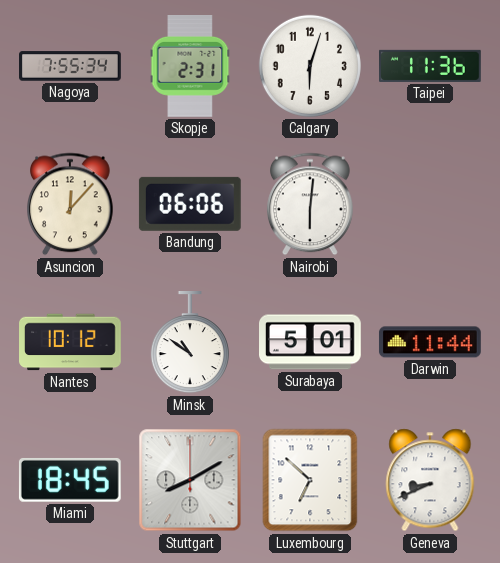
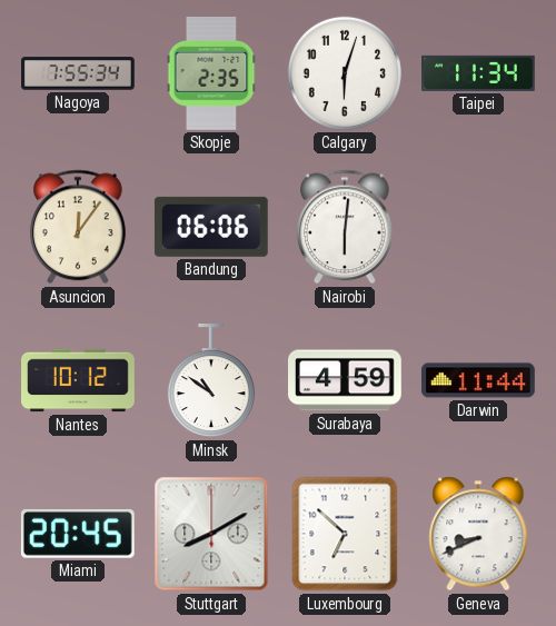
Skopje: 2:31 -> 2:35 (211, 74)
Taipei: 11:36 -> 11:34 (479, 73)
Asuncion: 12:07 -> 12:06 (79, 227)
Surabaya: 5:01 -> 4:59 (346, 380)
Miami: 18:45 -> 20:45 (78, 534)
